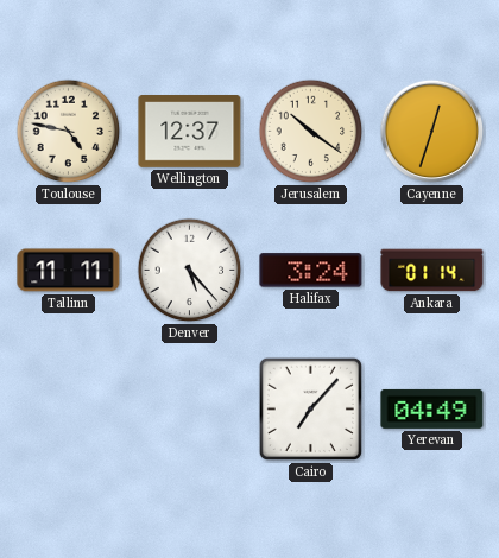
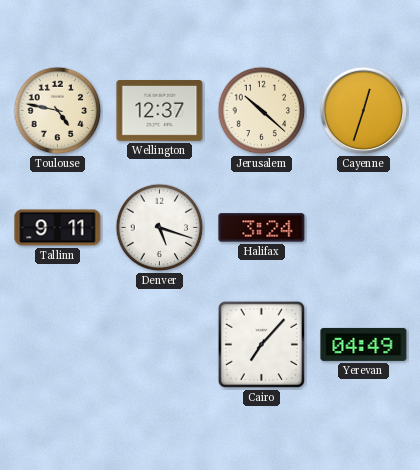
Jerusalem: 10:21 -> 10:22 (262, 111)
Tallinn: 11:11 -> 9:11 (58, 228)
Denver: 5:23 -> 5:18 (160, 228)
Ankara: 01:14 -> none (432, 271)
